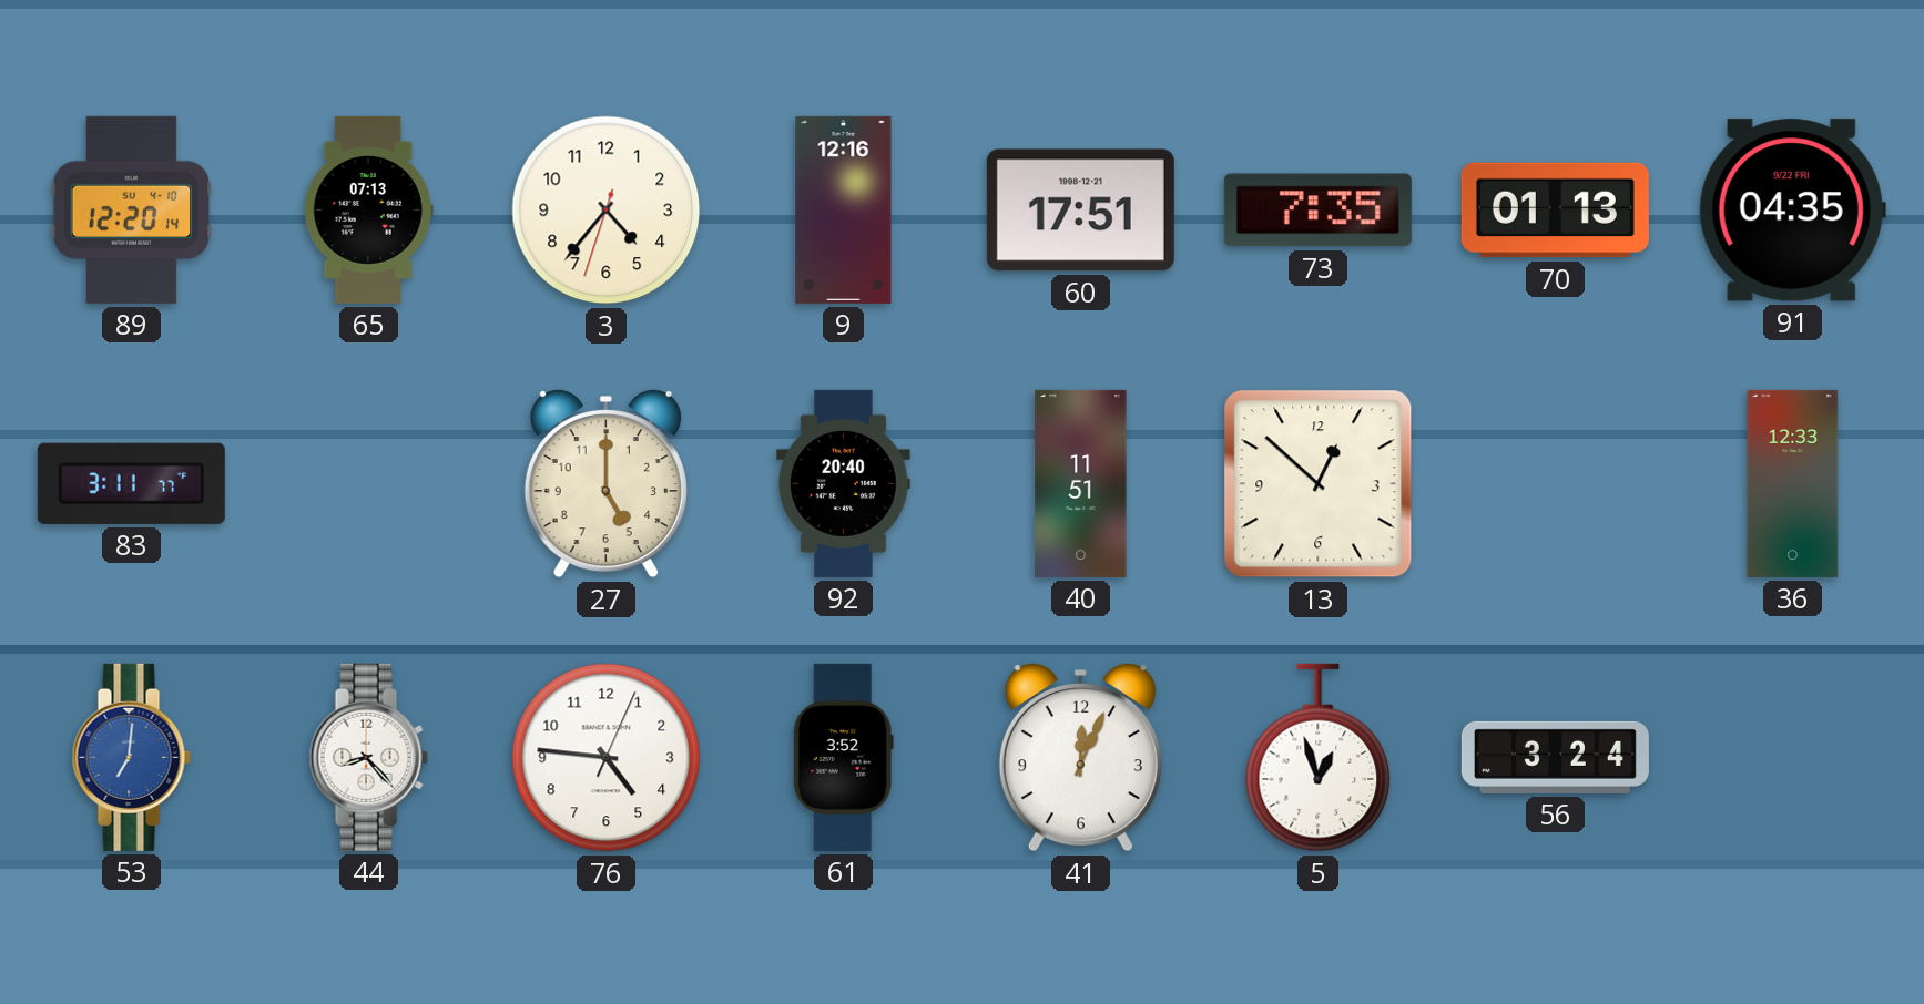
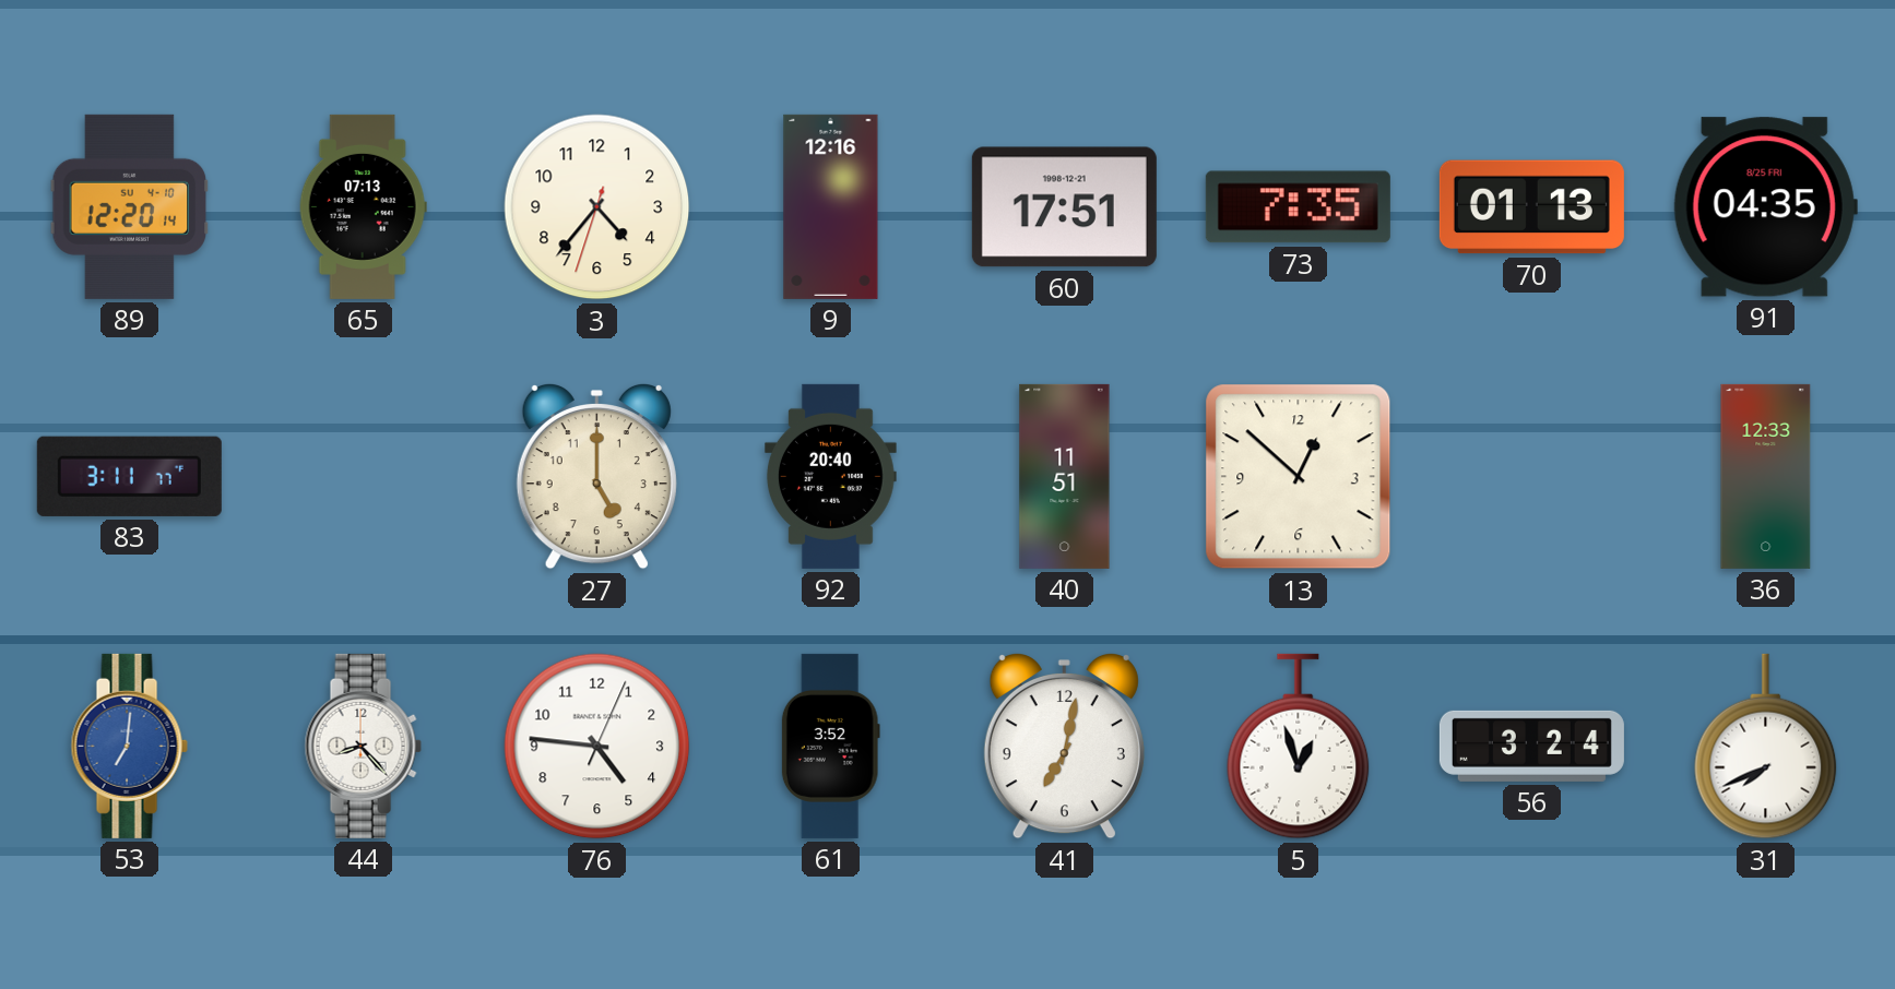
91 date: 9/22 FRI -> 8/25 FRI (1765, 207)
41: 12:04 -> 7:02 (1064, 746)
31: none -> 7:41 (1766, 747)
